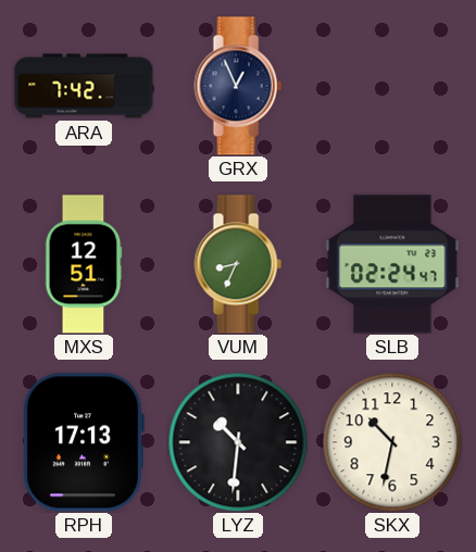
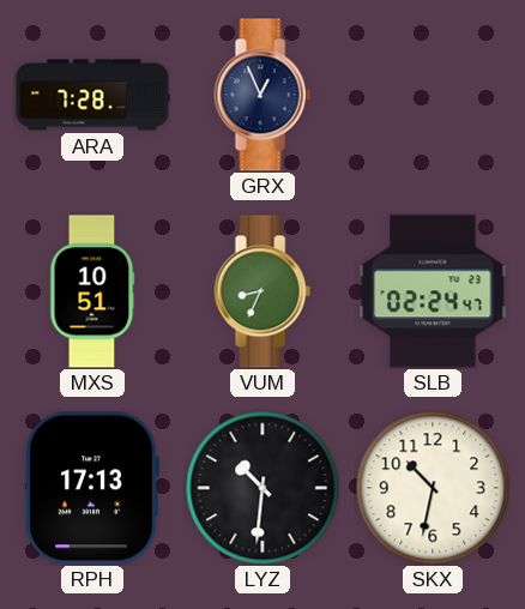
ARA: 7:42 -> 7:28 (92, 95)
MXS: 12:51 -> 10:51 (92, 291)
